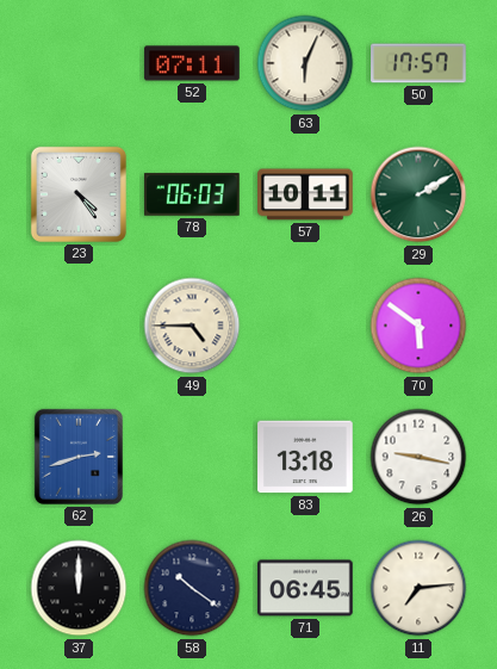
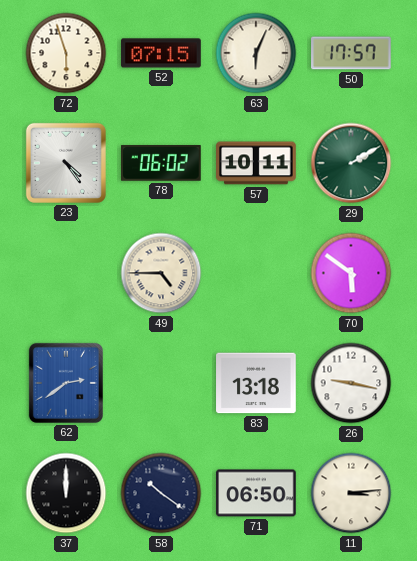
72: none -> 5:57 (66, 53)
52: 07:11 -> 07:15 (161, 53)
78: 06:03 -> 06:02 (162, 163)
62: 2:42 -> 2:39 (66, 383)
71: 06:45 -> 06:50 (256, 493)
11: 7:14 -> 3:14 (351, 493)
